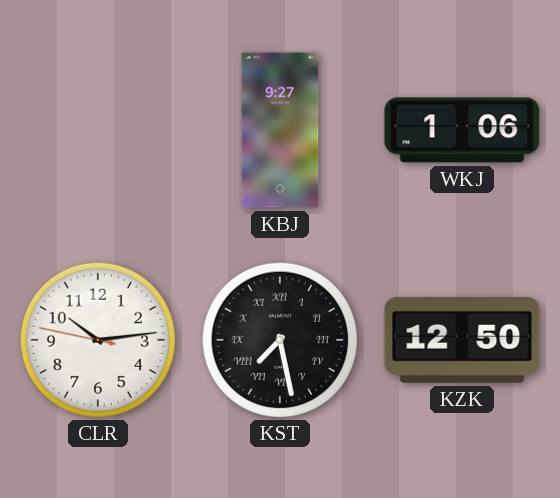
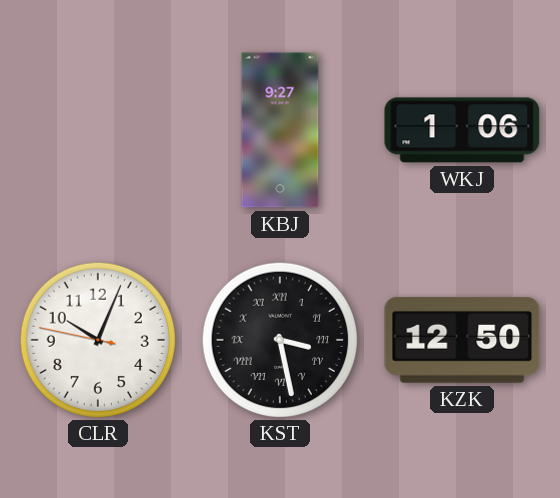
CLR: 10:13 -> 10:03 (97, 339)
KST: 7:28 -> 3:28 (279, 339)
